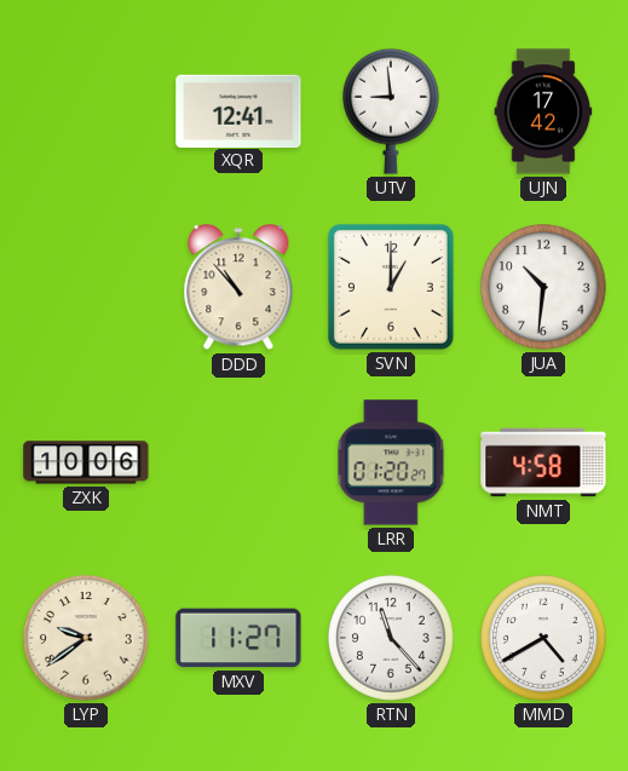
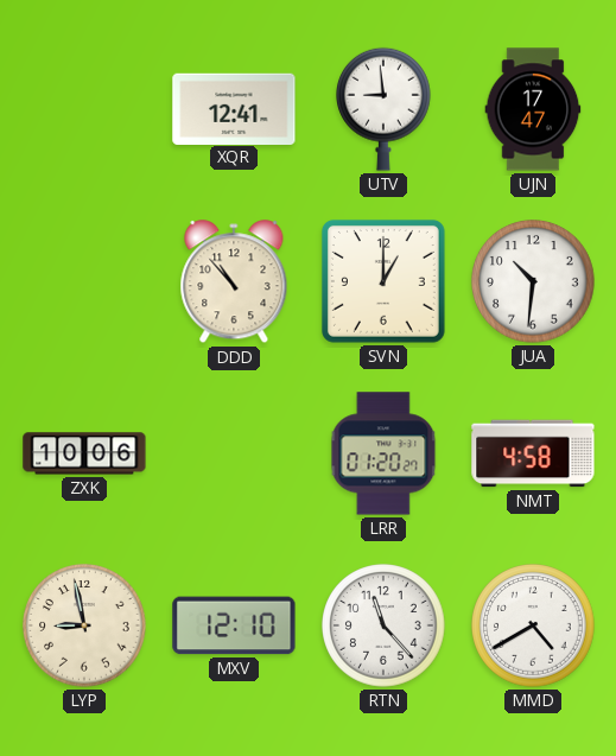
UJN: 17:42 -> 17:47 (533, 109)
LYP: 9:39 -> 8:58 (84, 625)
MXV: 11:27 -> 12:10 (234, 625)
